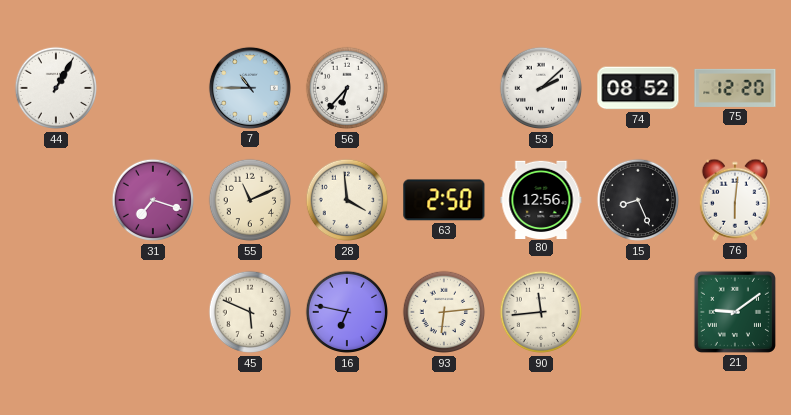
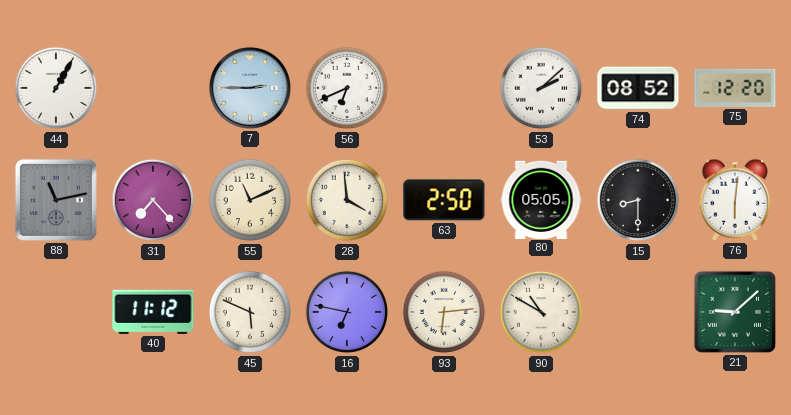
7: 10:45 -> 2:45 (250, 88)
56: 6:37 -> 6:41 (347, 88)
88: none -> 11:13 (56, 200)
31: 7:18 -> 7:23 (153, 200)
80: 12:56 -> 05:05 (541, 199)
15: 8:26 -> 8:30 (638, 200)
40: none -> 11:12 (153, 312)
90: 11:44 -> 10:50 (541, 312)
21: 9:09 -> 9:08 (735, 312)
